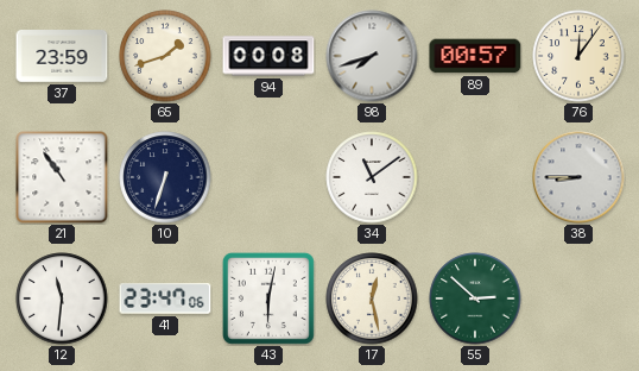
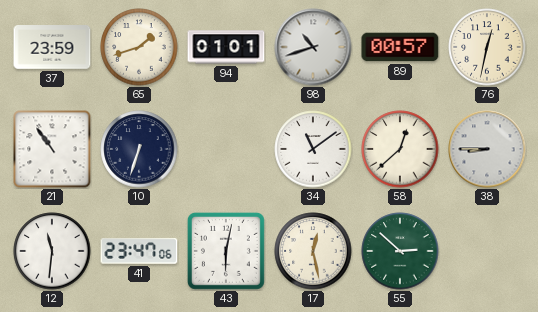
94: 00:08 -> 01:01 (226, 47)
98: 7:42 -> 10:42 (313, 47)
76: 12:06 -> 12:32 (487, 47)
58: none -> 12:38 (400, 149)
